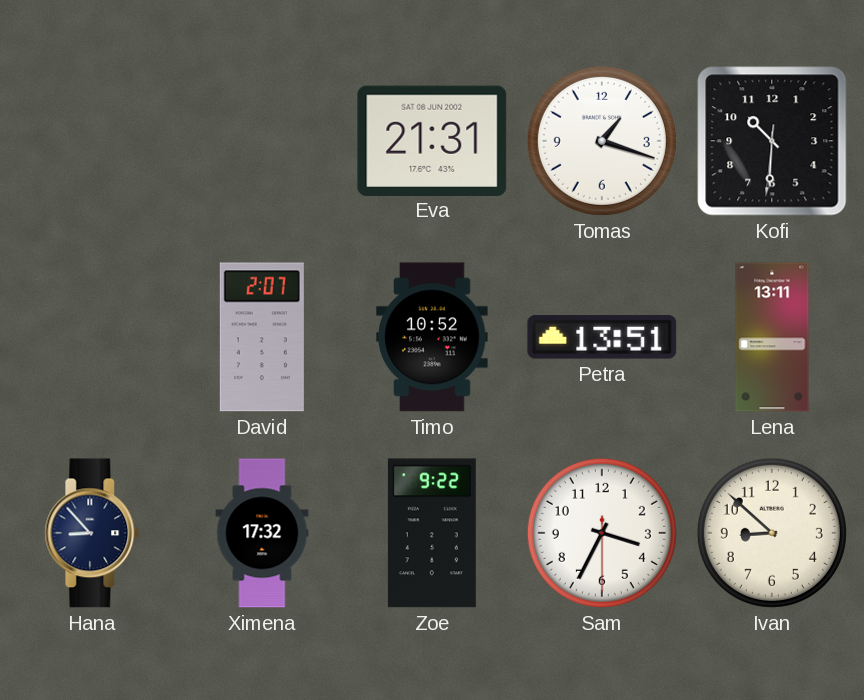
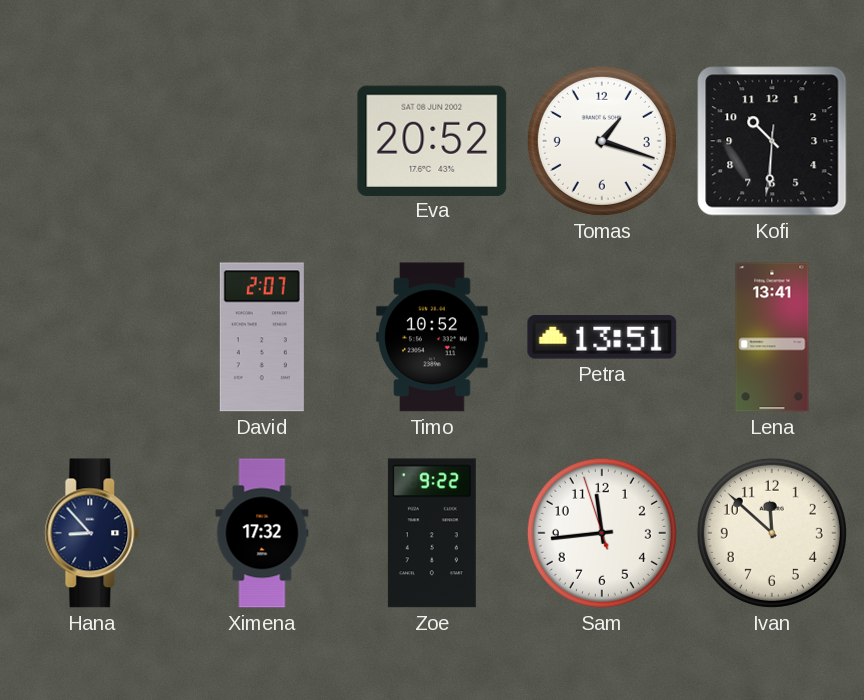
Eva: 21:31 -> 20:52 (432, 140)
Lena: 13:11 -> 13:41 (772, 337)
Sam: 3:34 -> 11:43 (602, 533)
Ivan: 8:52 -> 11:52 (772, 533)
